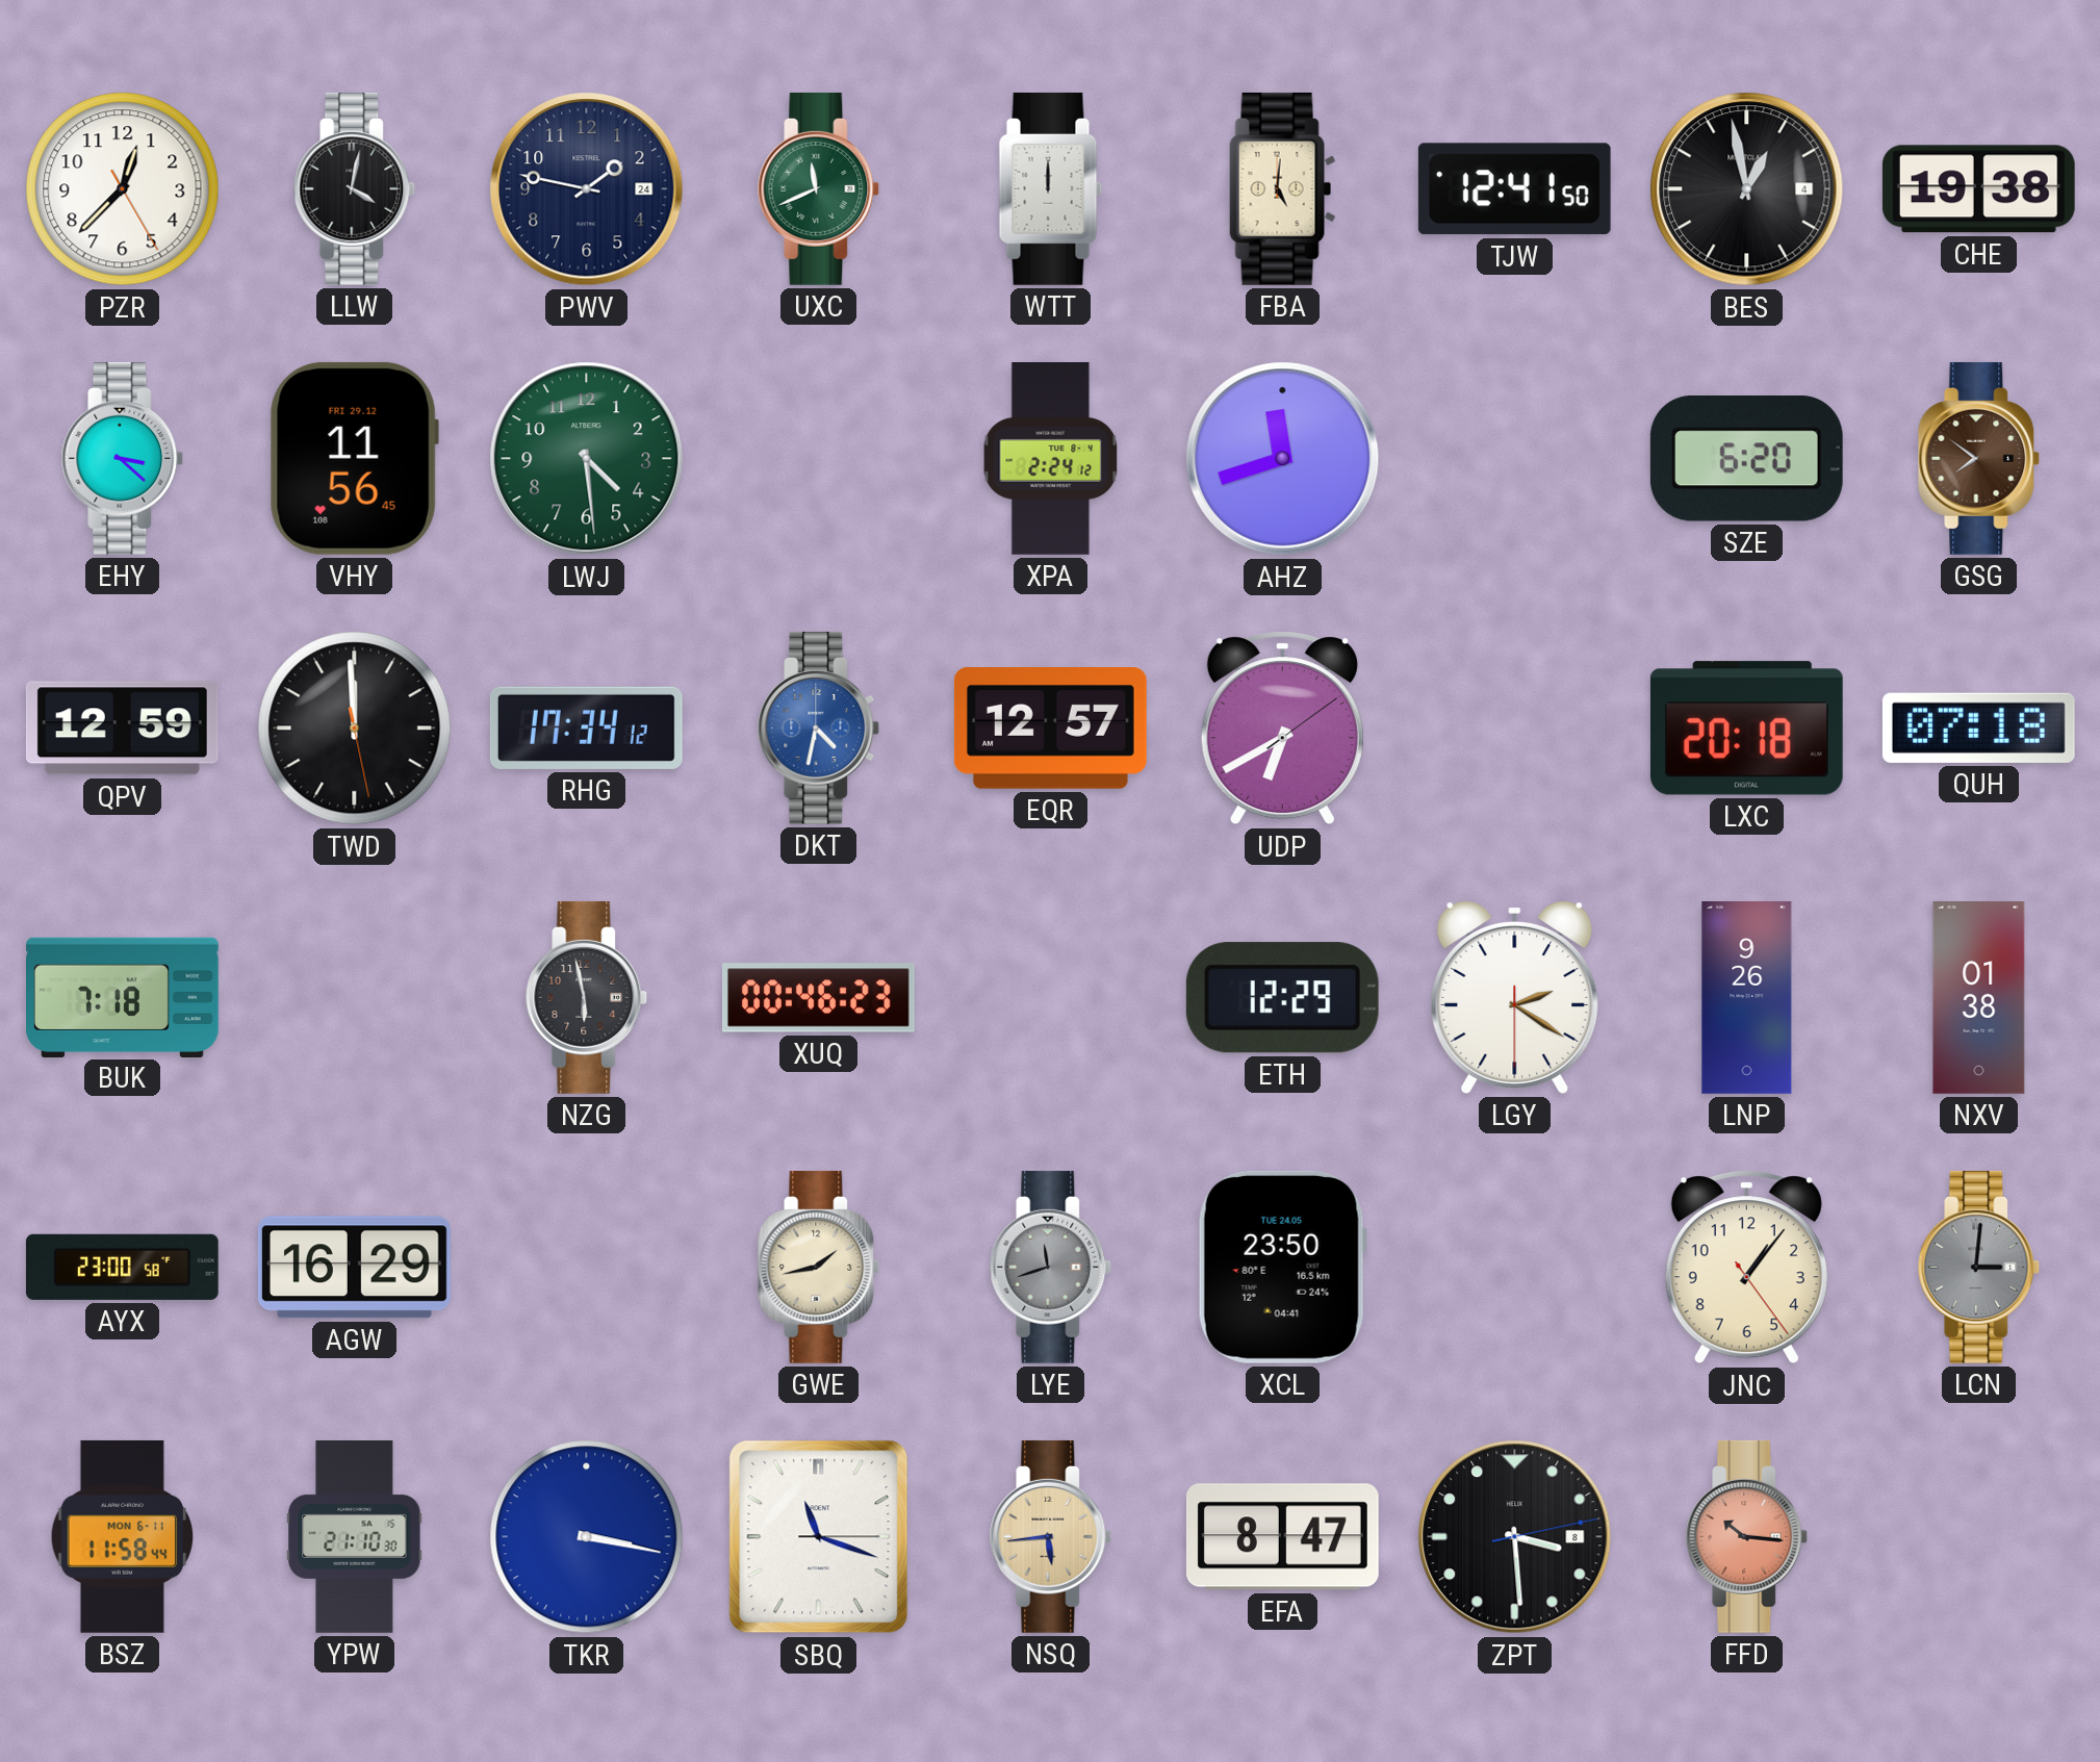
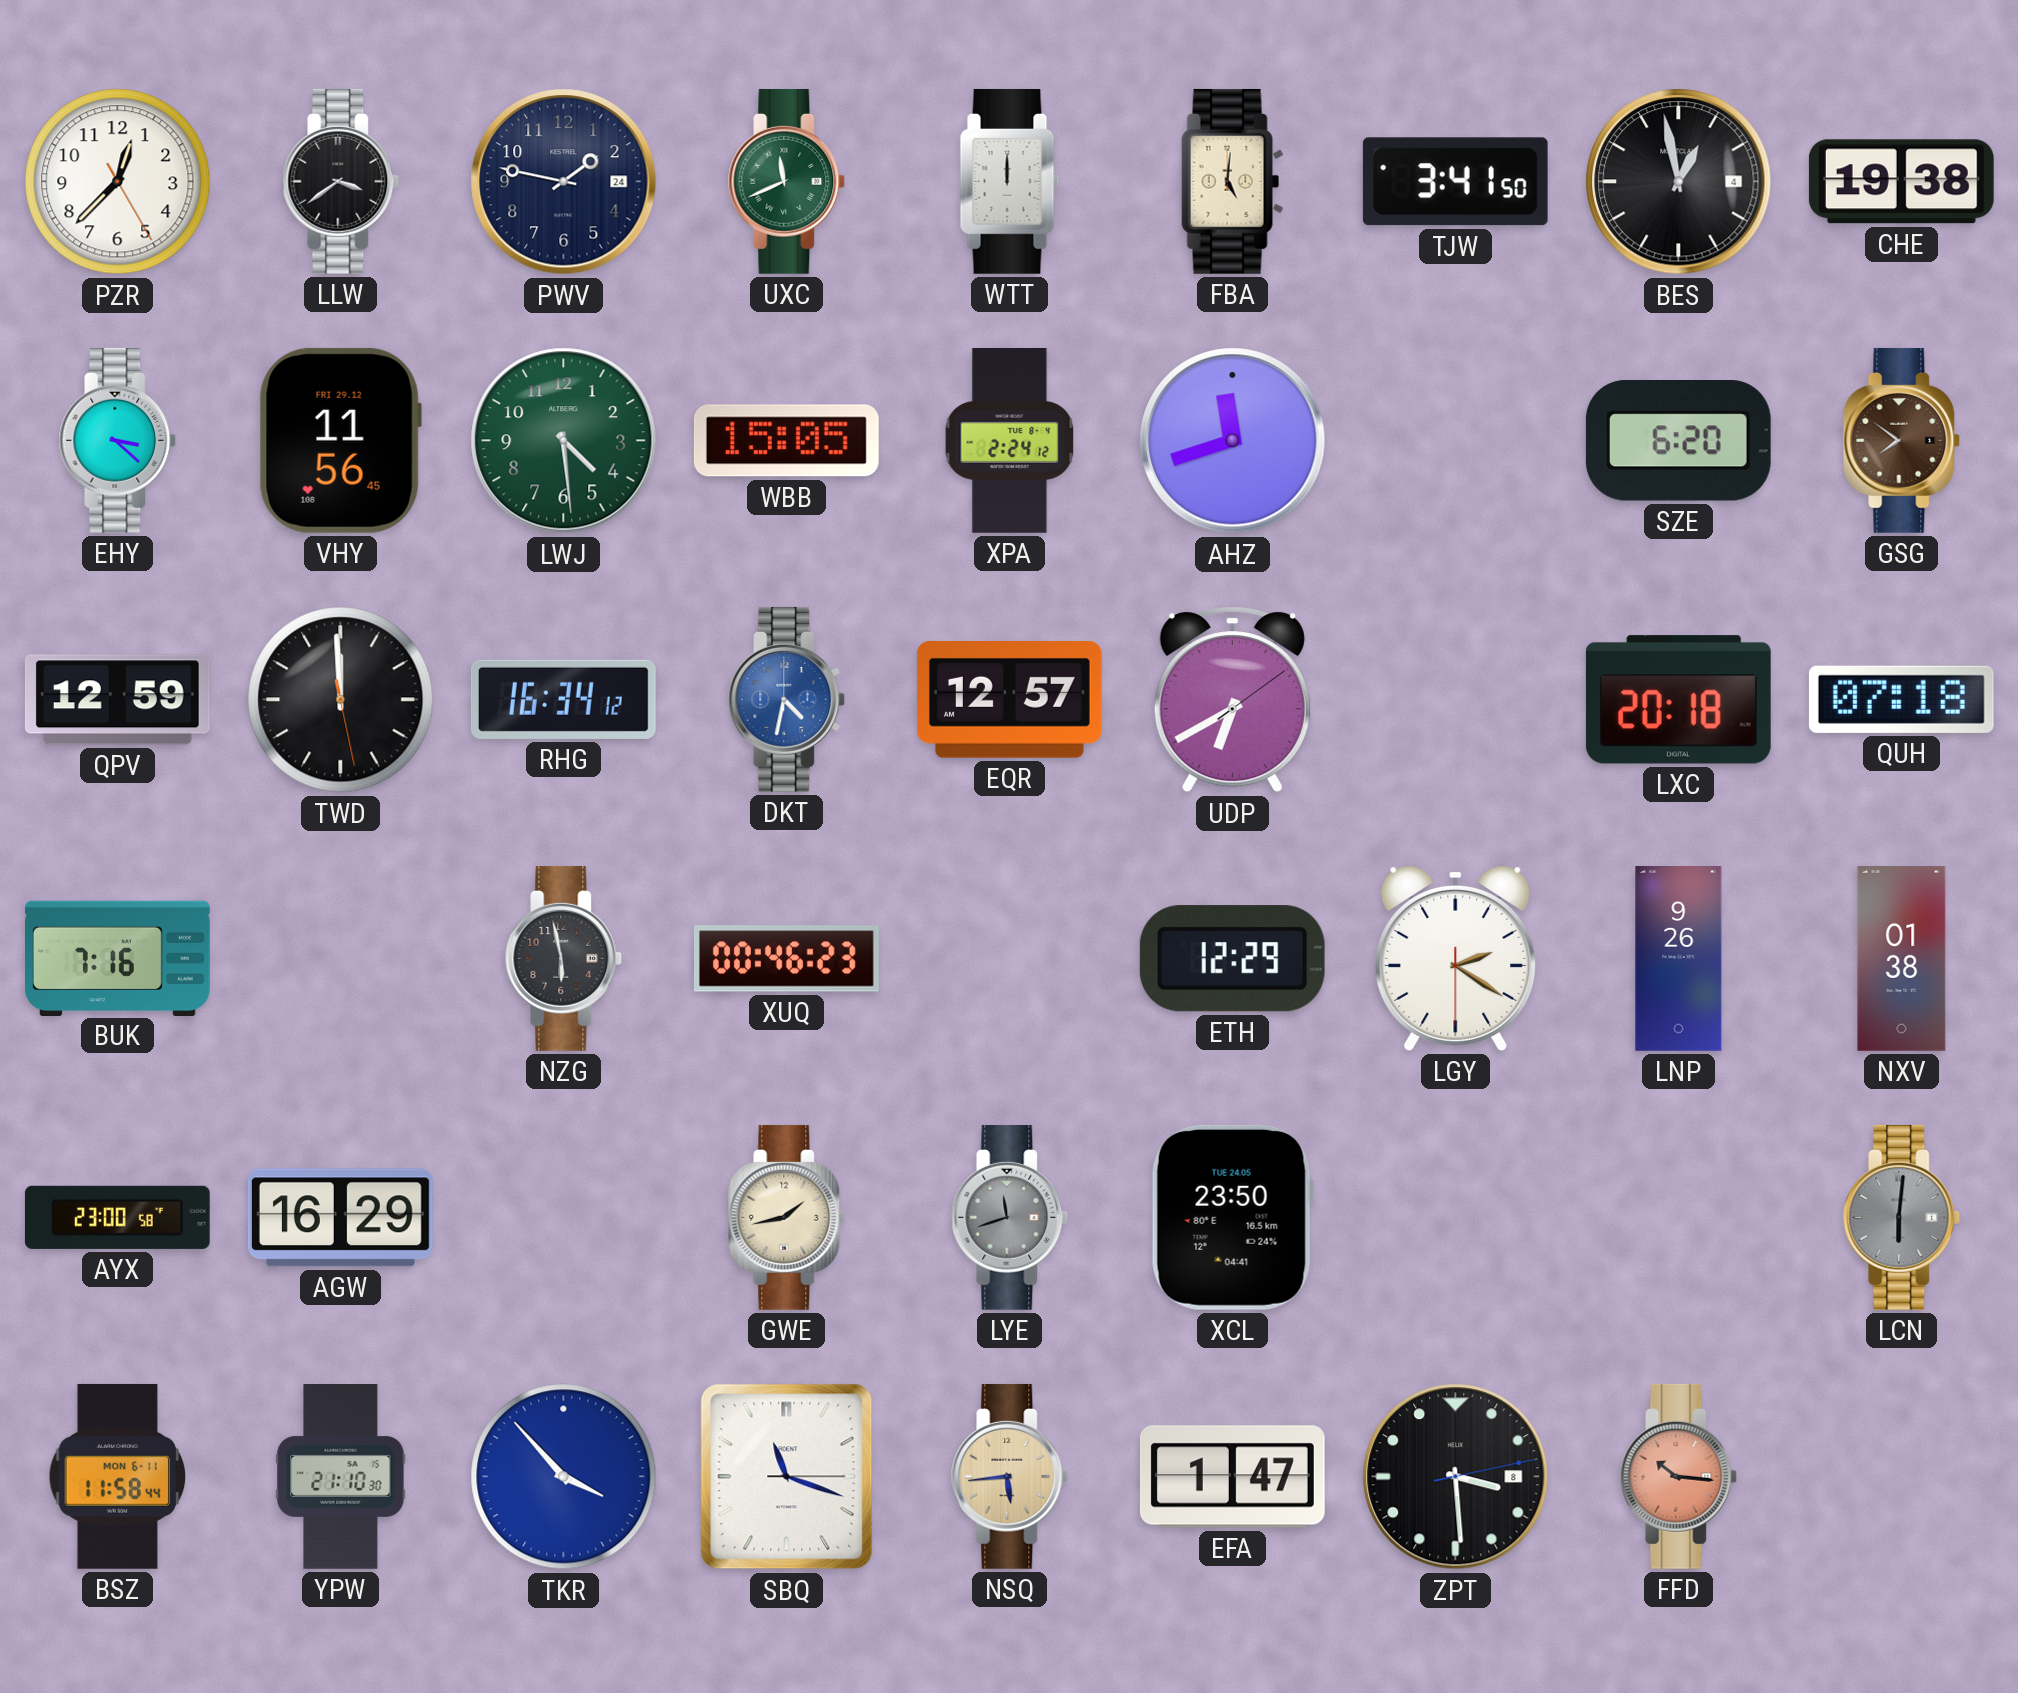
LLW: 4:02 -> 3:39 (341, 181)
TJW: 12:41 -> 3:41 (1455, 182)
WBB: none -> 15:05 (786, 441)
RHG: 17:34 -> 16:34 (563, 699)
BUK: 7:18 -> 7:16 (118, 958)
JNC: 1:06 -> none (1746, 1268)
LCN: 3:01 -> 6:01 (1902, 1217)
TKR: 3:17 -> 3:53 (564, 1477)
EFA: 8:47 -> 1:47 (1232, 1477)
